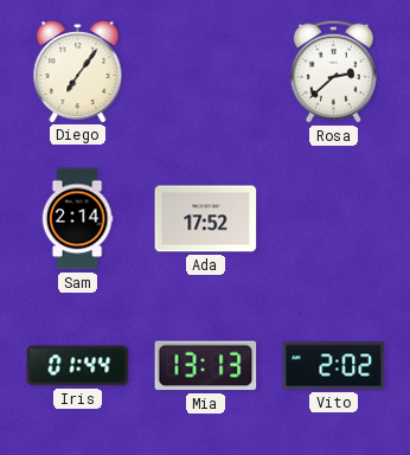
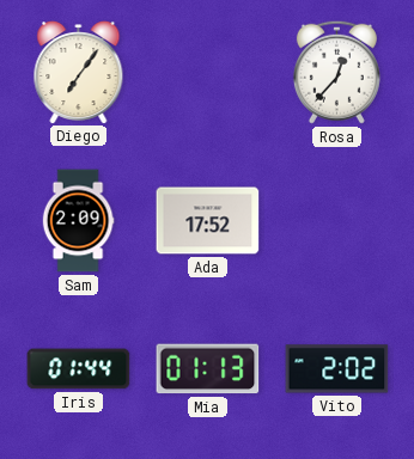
Rosa: 2:38 -> 12:37 (336, 72)
Sam: 2:14 -> 2:09 (78, 221)
Mia: 13:13 -> 01:13 (208, 369)
